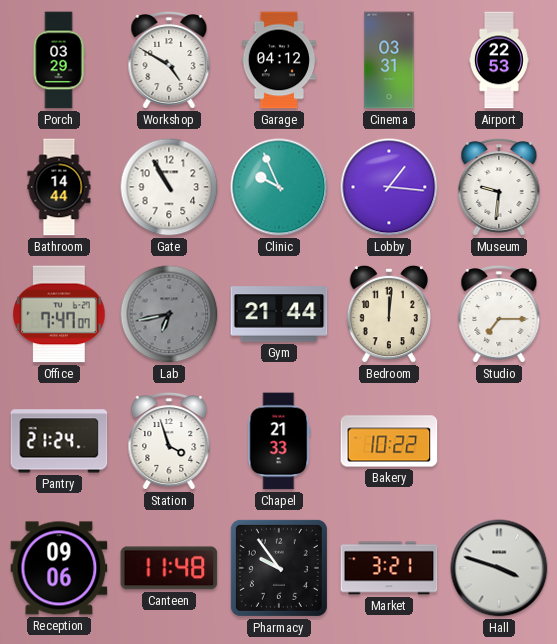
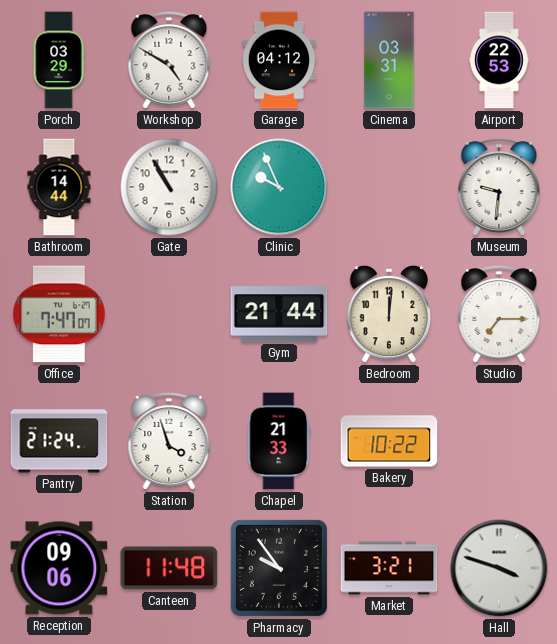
Lobby: 1:16 -> none (389, 187)
Lab: 6:43 -> none (169, 314)
